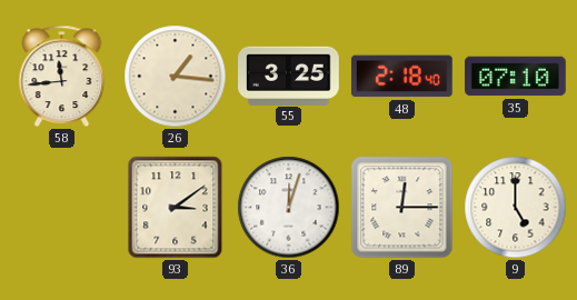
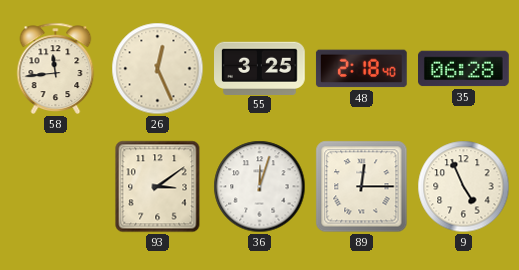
26: 1:16 -> 12:26 (158, 69)
35: 07:10 -> 06:28 (464, 69)
9: 5:00 -> 4:56 (464, 187)
